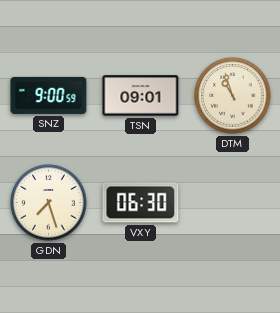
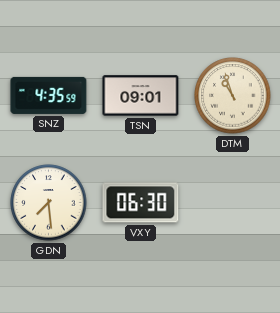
SNZ: 9:00 -> 4:35 (49, 95)
GDN: 7:27 -> 7:29 (49, 203)
